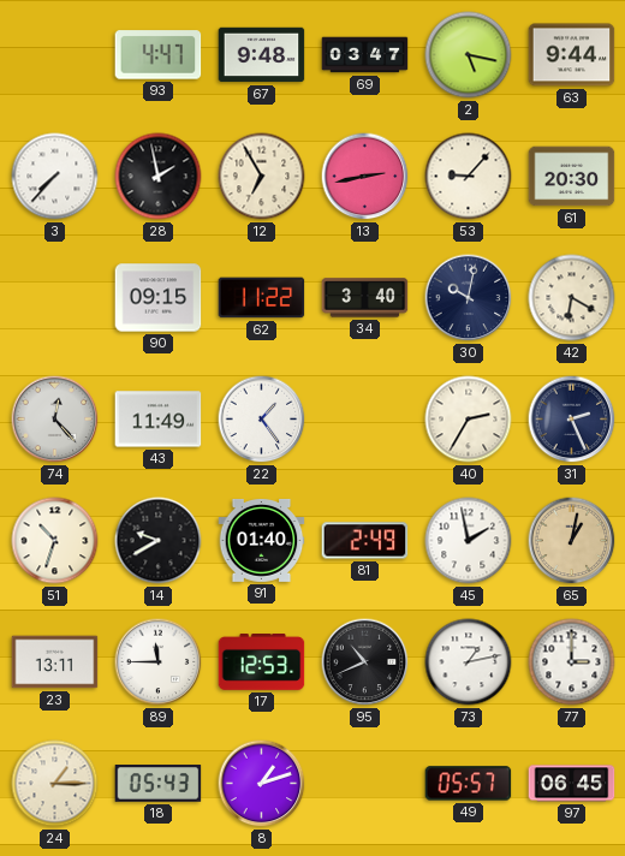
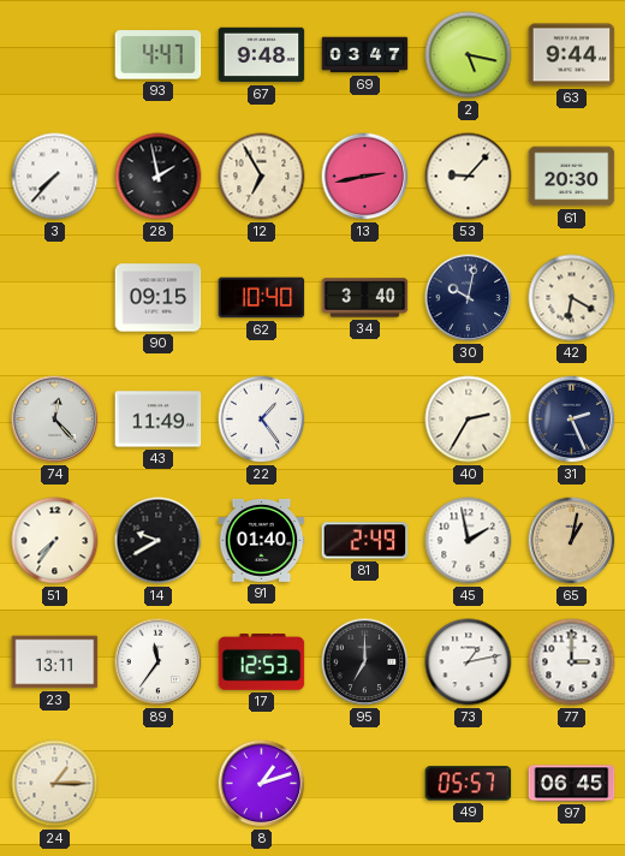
62: 11:22 -> 10:40 (262, 298)
51: 10:33 -> 7:36 (55, 541)
89: 11:45 -> 11:36 (159, 662)
95: 10:41 -> 7:00 (365, 662)
18: 05:43 -> none (159, 784)
